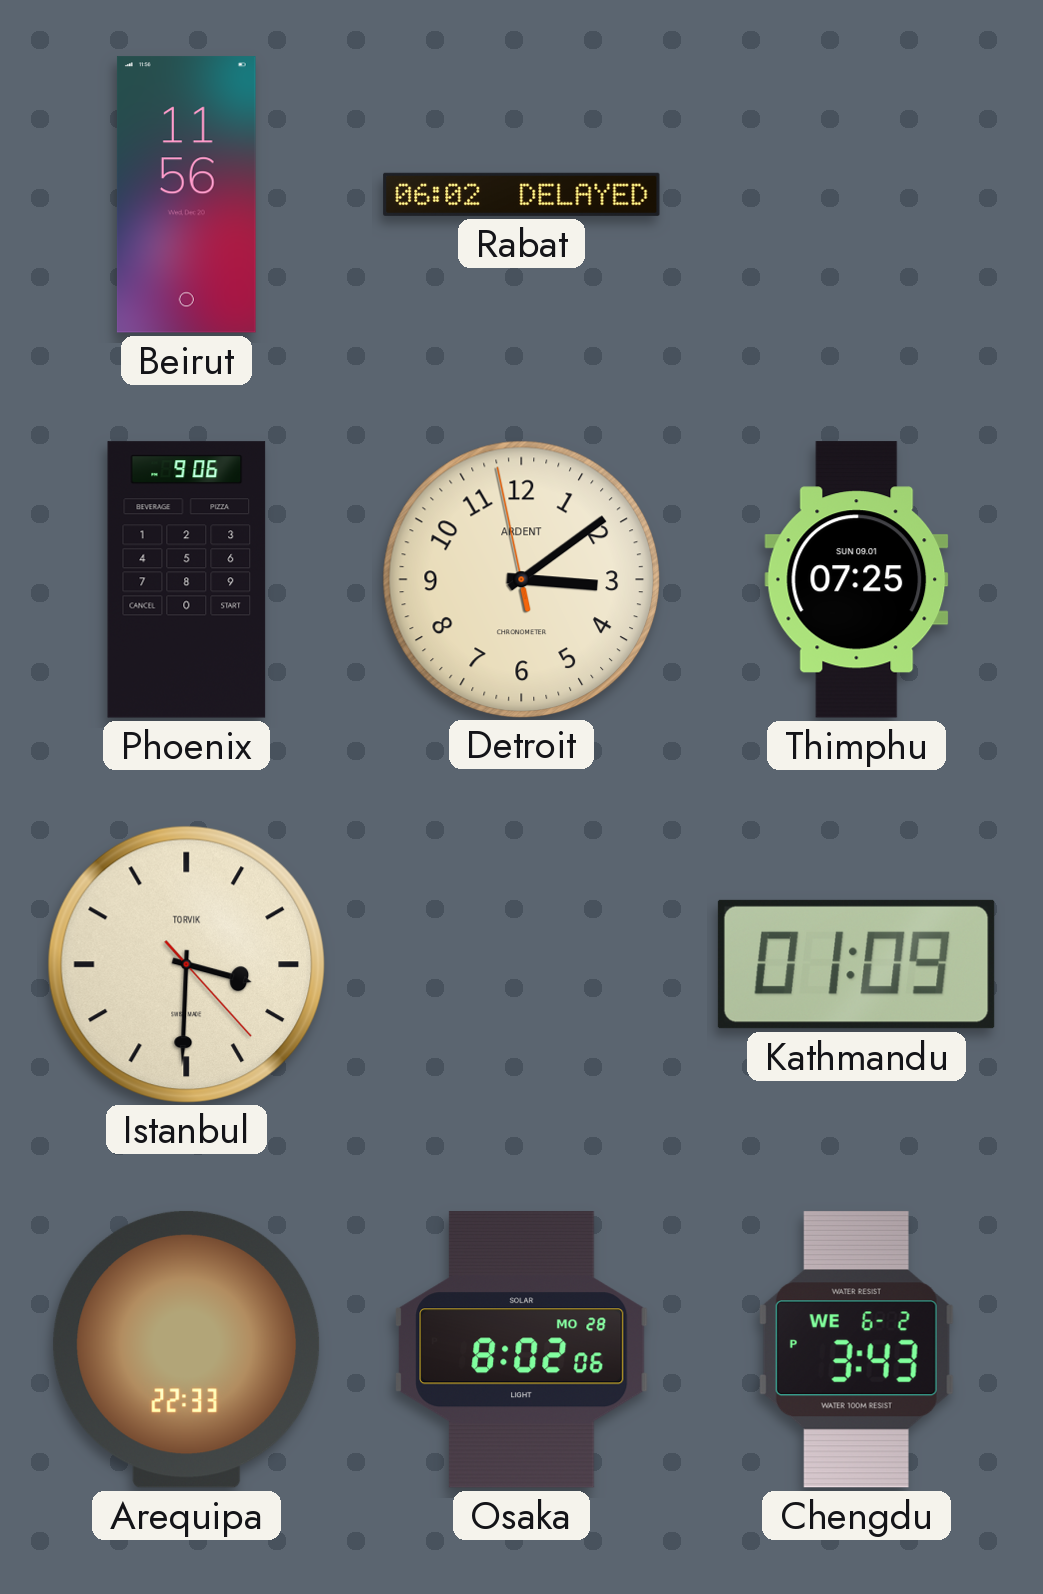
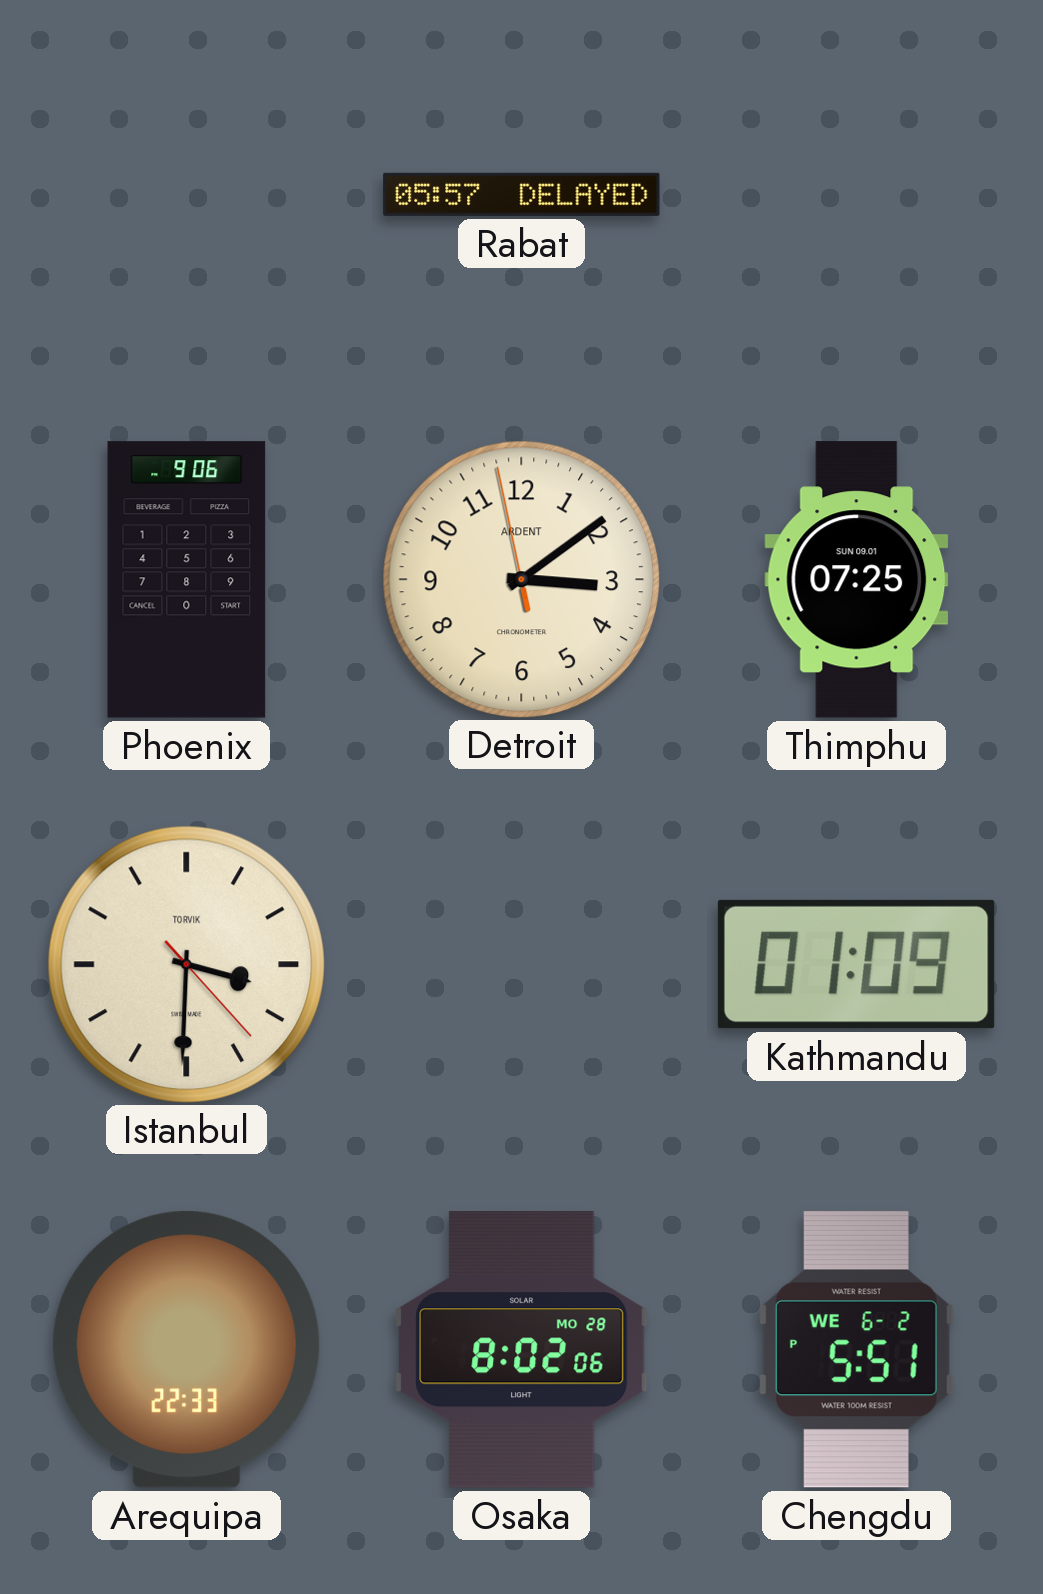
Beirut: 11:56 -> none (186, 195)
Rabat: 06:02 -> 05:57 (522, 194)
Chengdu: 3:43 -> 5:51 (856, 1349)
